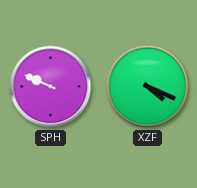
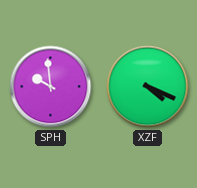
SPH: 9:49 -> 9:59 (51, 87)
